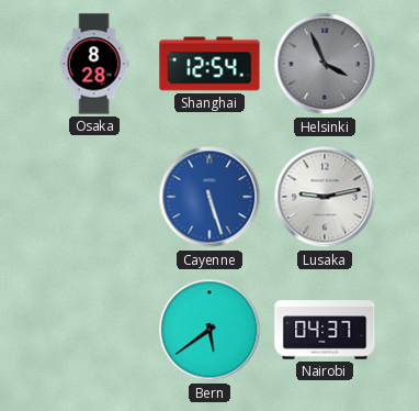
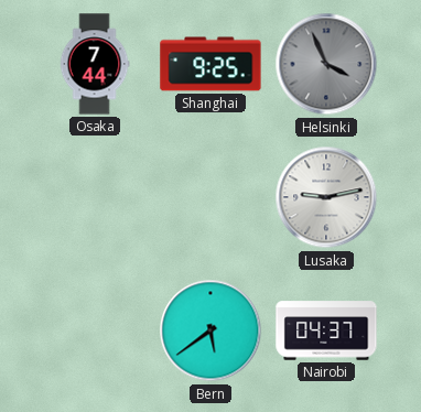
Osaka: 8:28 -> 7:44 (95, 64)
Shanghai: 12:54 -> 9:25 (210, 64)
Cayenne: 5:27 -> none (209, 197)
